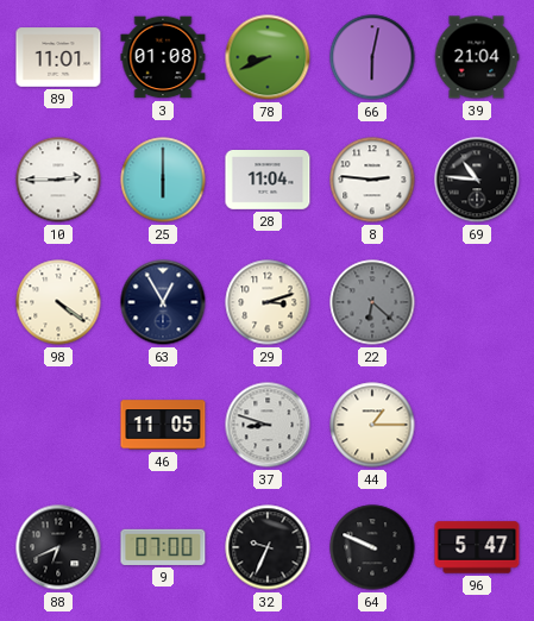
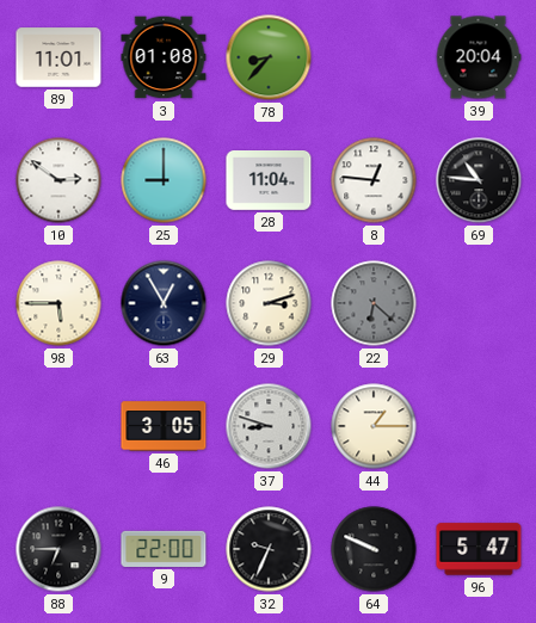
78: 8:41 -> 8:37 (269, 57)
66: 6:02 -> none (372, 57)
39: 21:04 -> 20:04 (479, 57)
10: 2:45 -> 2:51 (58, 180)
25: 6:00 -> 9:00 (164, 180)
8: 2:46 -> 12:46 (374, 180)
98: 4:21 -> 5:45 (58, 303)
46: 11:05 -> 3:05 (164, 426)
88: 6:41 -> 6:45 (58, 549)
9: 07:00 -> 22:00 (164, 549)
